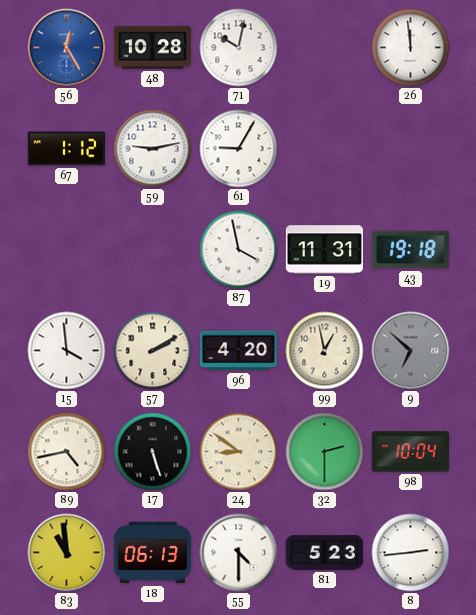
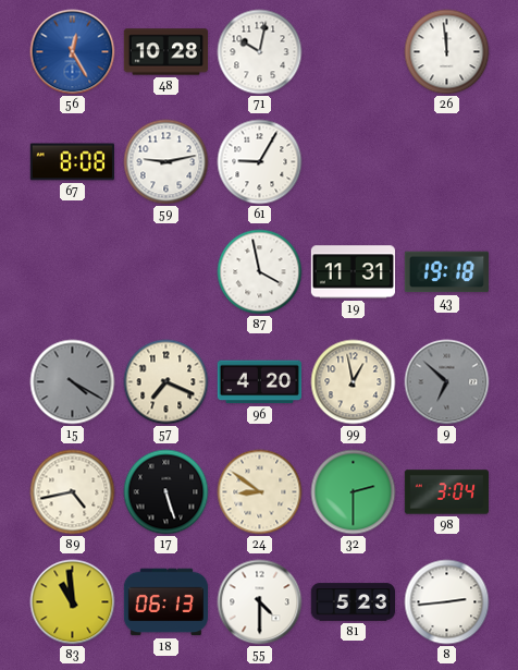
67: 1:12 -> 8:08 (72, 162)
15: 3:59 -> 4:20 (73, 382)
15 dial: white -> grey (73, 382)
57: 2:10 -> 7:19 (166, 382)
98: 10:04 -> 3:04 (446, 492)
